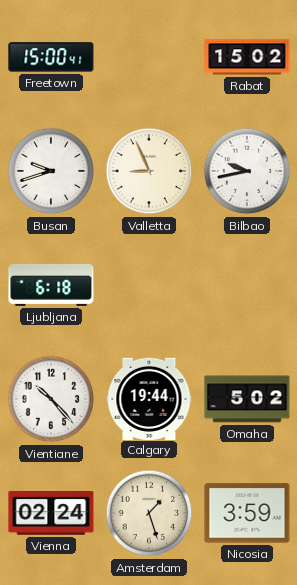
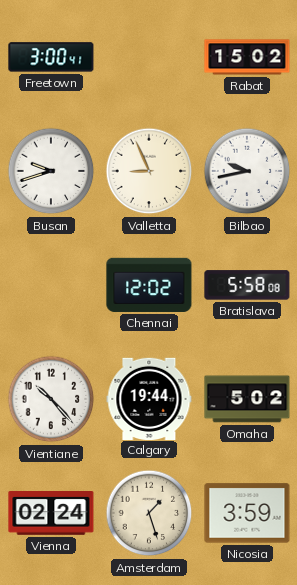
Freetown: 15:00 -> 3:00 (51, 57)
Ljubljana: 6:18 -> none (51, 285)
Chennai: none -> 12:02 (149, 285)
Bratislava: none -> 5:58 (247, 285)
